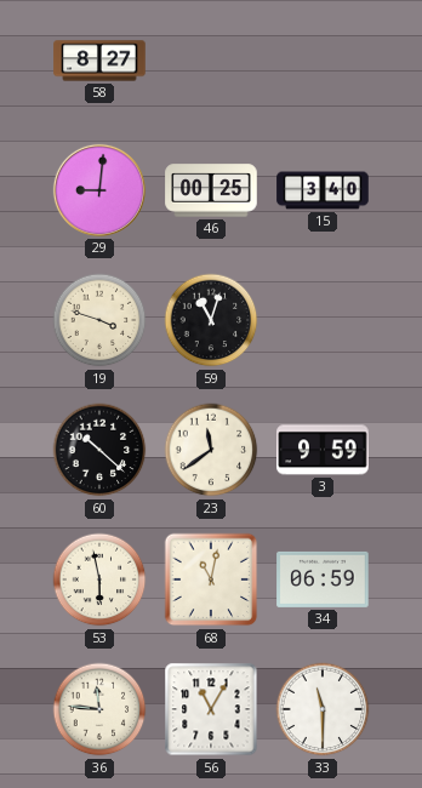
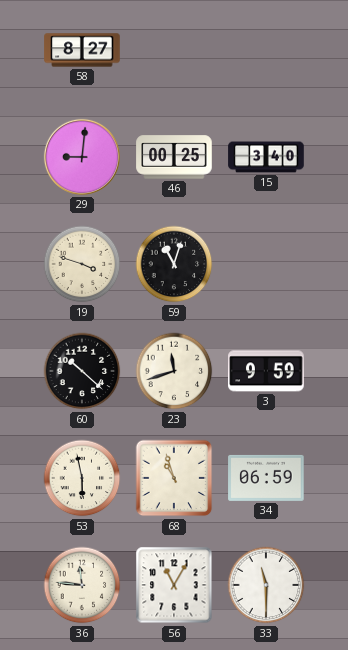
23: 11:39 -> 11:42 (174, 371)
68: 11:02 -> 10:57 (174, 478)
